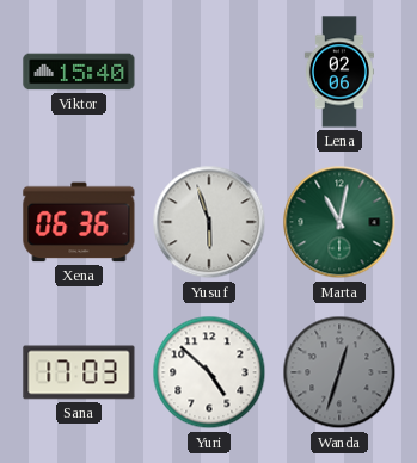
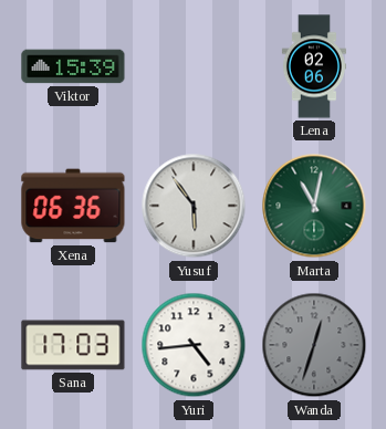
Viktor: 15:40 -> 15:39 (73, 66)
Yusuf: 5:57 -> 5:54 (194, 206)
Yuri: 4:52 -> 4:44 (194, 345)
